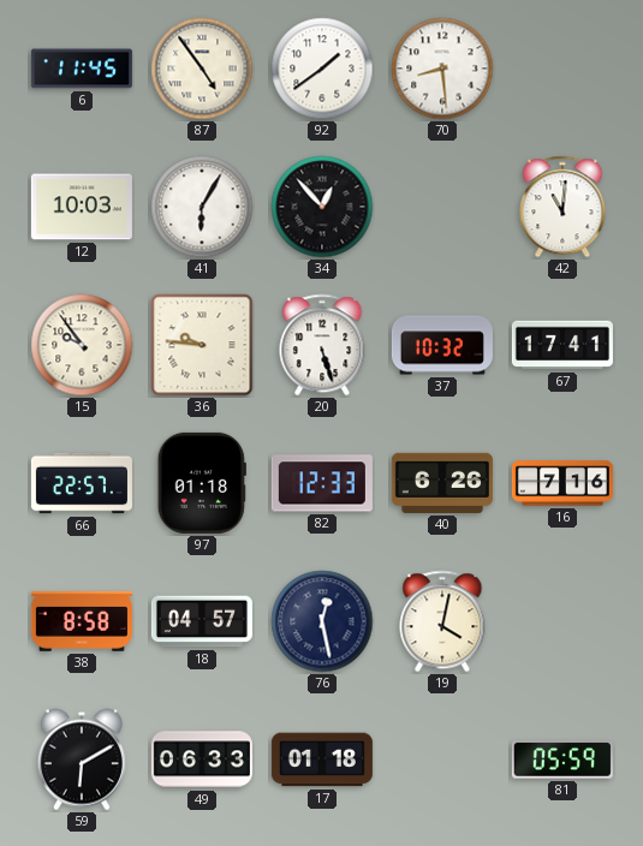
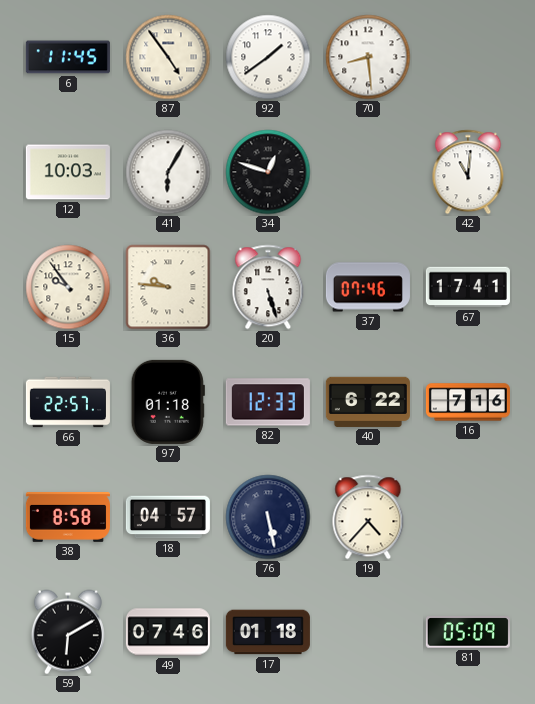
34: 12:53 -> 12:48 (268, 172)
37: 10:32 -> 07:46 (368, 287)
40: 6:26 -> 6:22 (368, 402)
76: 12:28 -> 5:28 (268, 517)
19: 4:02 -> 4:37 (368, 517)
49: 06:33 -> 07:46 (168, 632)
81: 05:59 -> 05:09 (468, 632)
